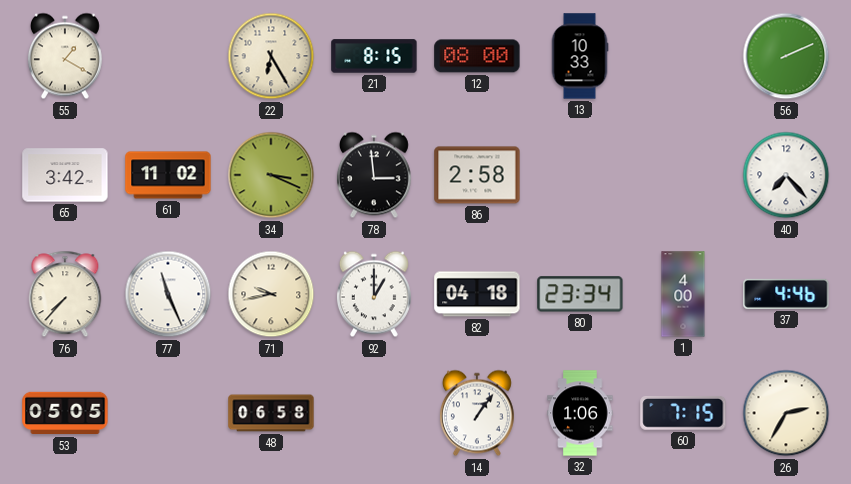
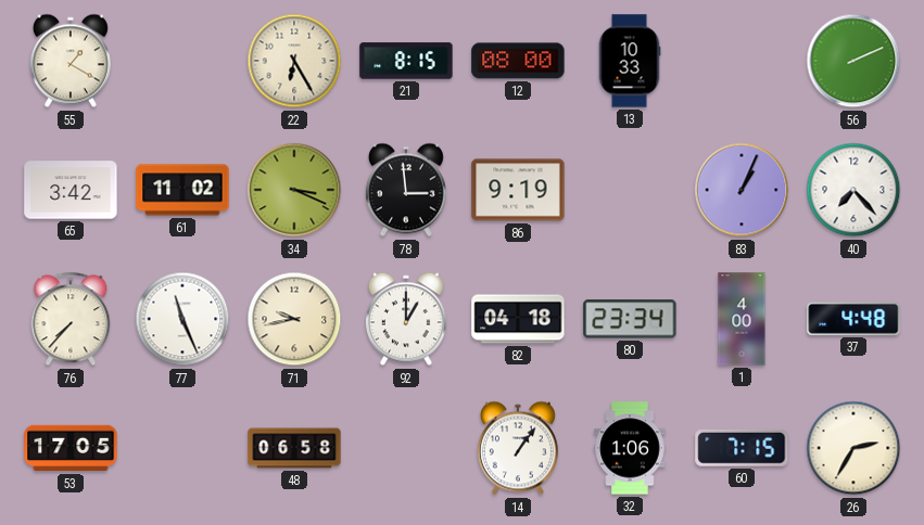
86: 2:58 -> 9:19 (518, 190)
83: none -> 1:04 (742, 190)
37: 4:46 -> 4:48 (853, 319)
53: 05:05 -> 17:05 (71, 448)
